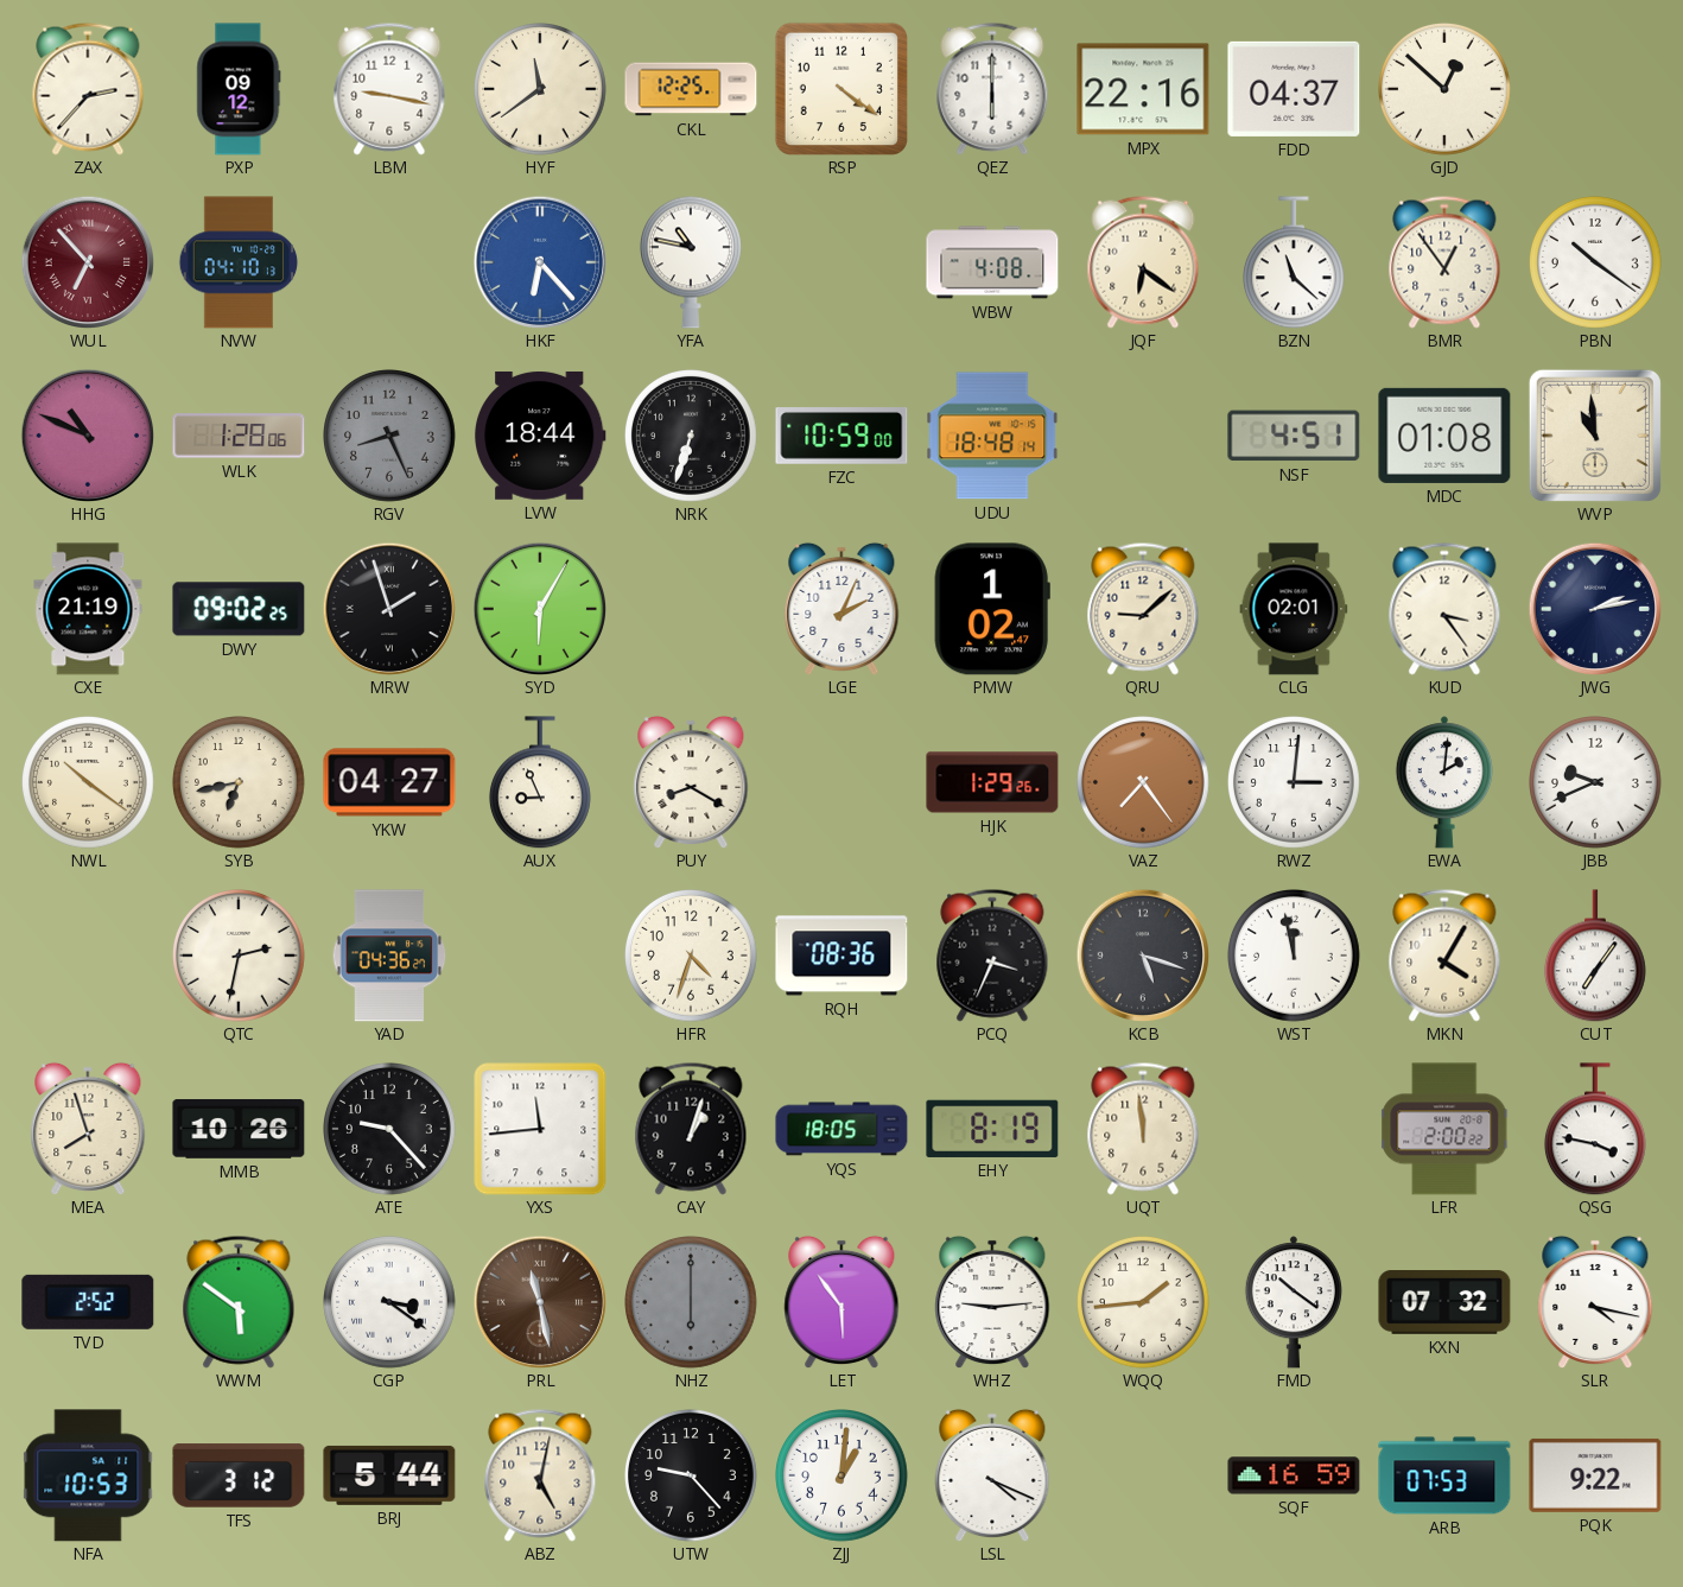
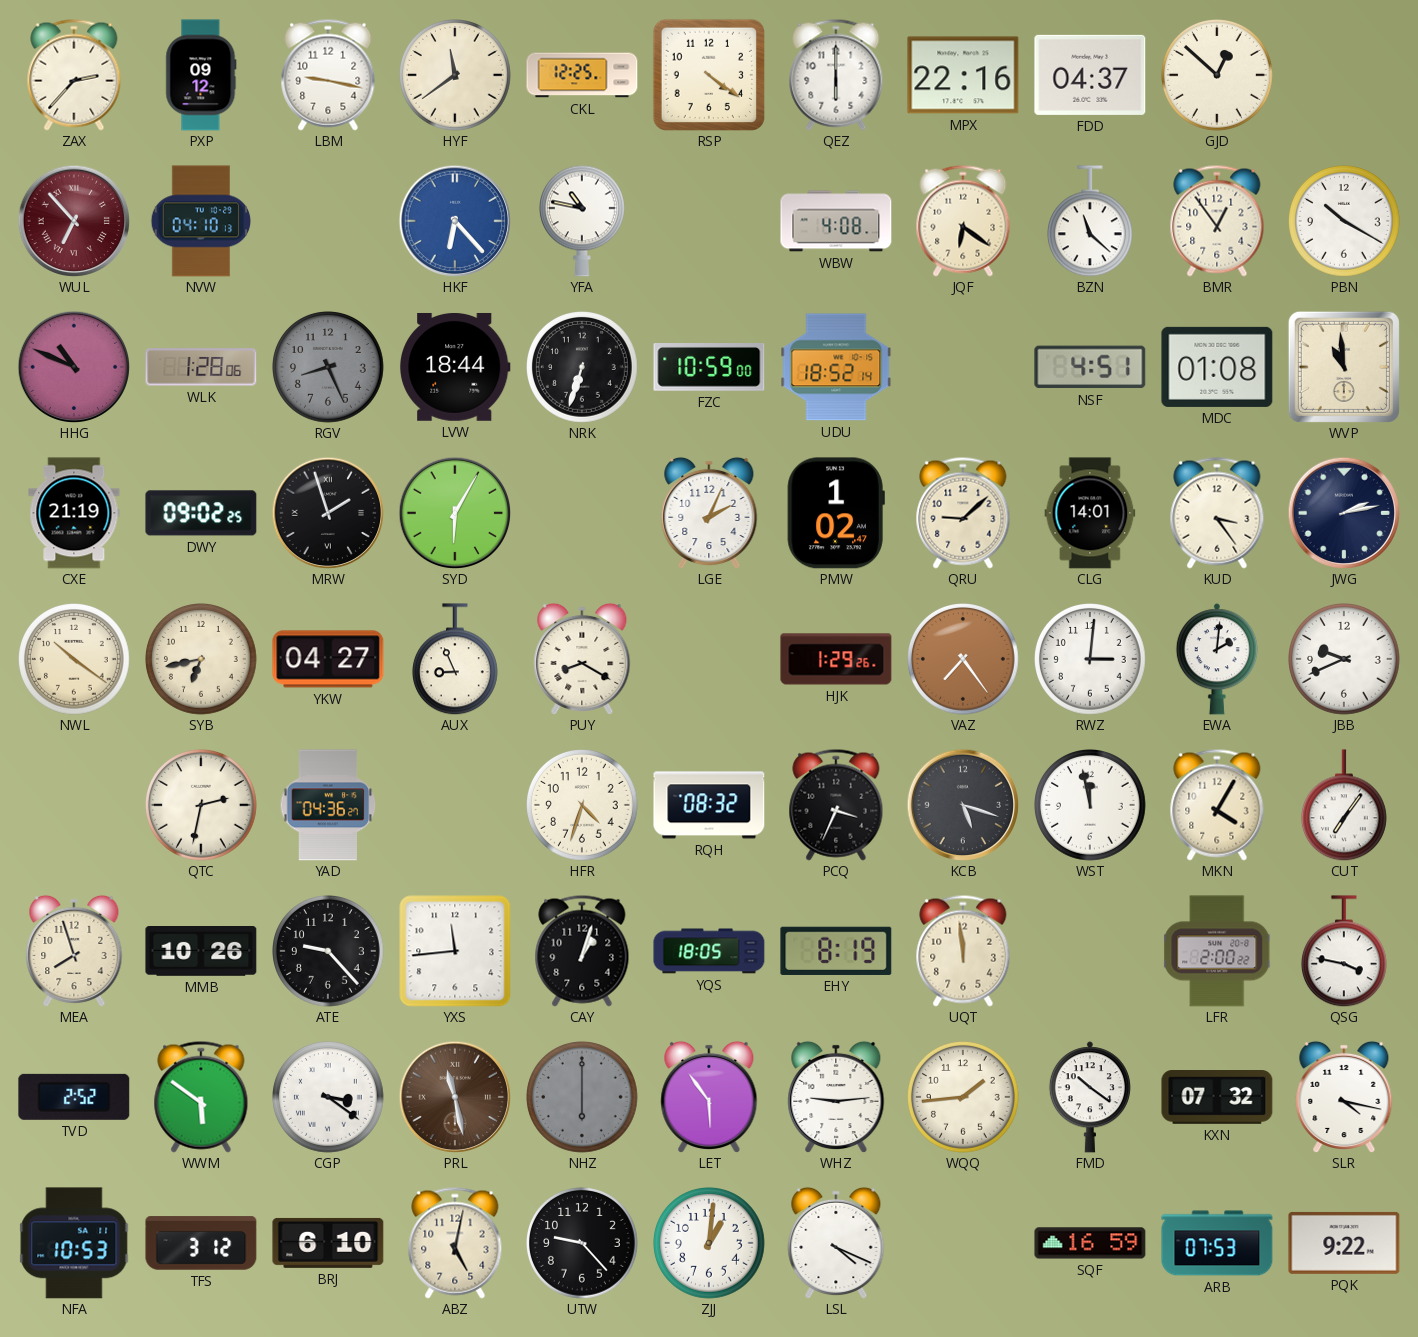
PBN: 10:21 -> 10:20 (1345, 222)
UDU: 18:48 -> 18:52 (836, 367)
CLG: 02:01 -> 14:01 (1090, 513)
RQH: 08:36 -> 08:32 (709, 805)
BRJ: 5:44 -> 6:10 (328, 1243)
